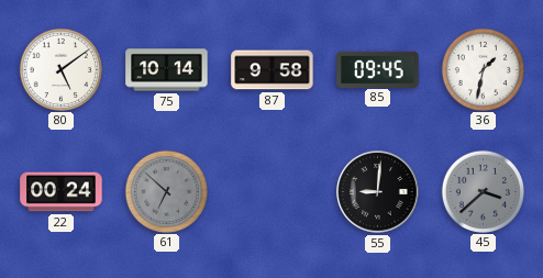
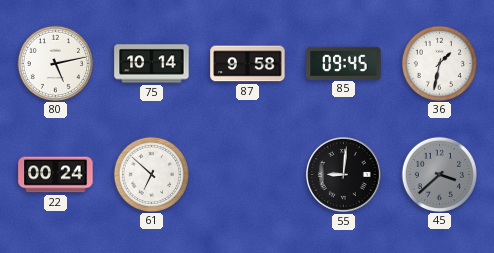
80: 5:09 -> 5:13 (55, 63)
61 dial: grey -> white (151, 174)
